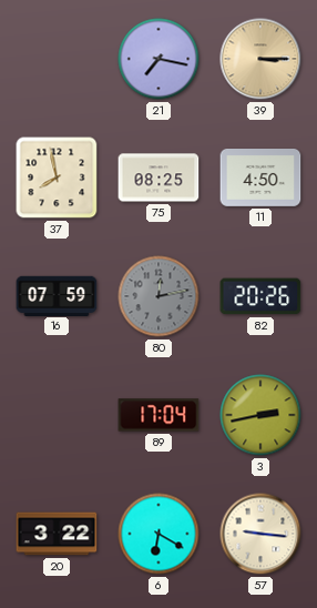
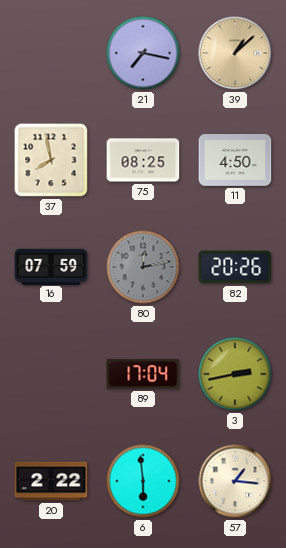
39: 3:15 -> 1:08 (235, 53)
20: 3:22 -> 2:22 (51, 481)
6: 6:20 -> 5:59 (143, 481)
57: 9:16 -> 1:16 (235, 481)
